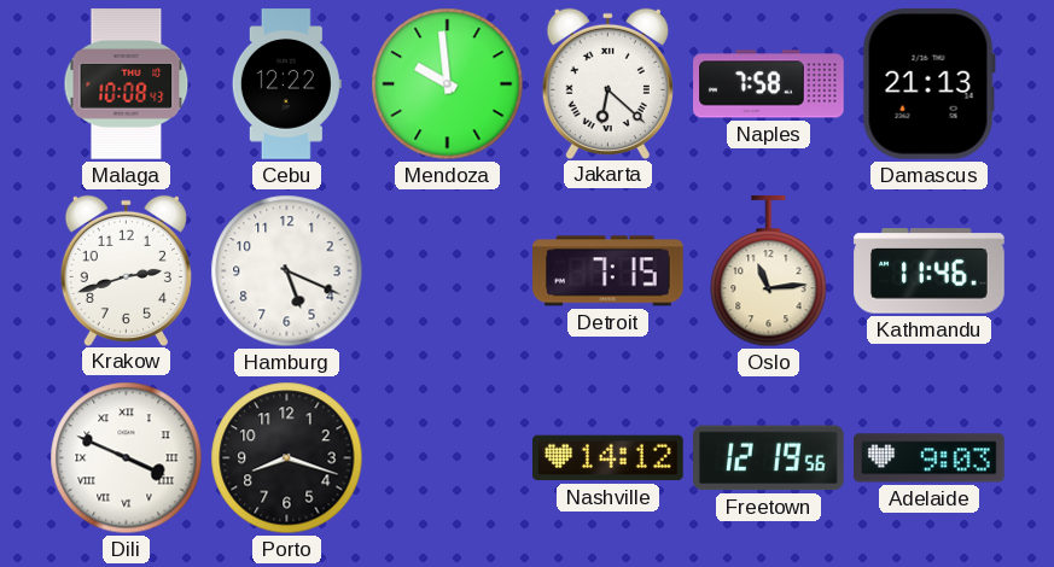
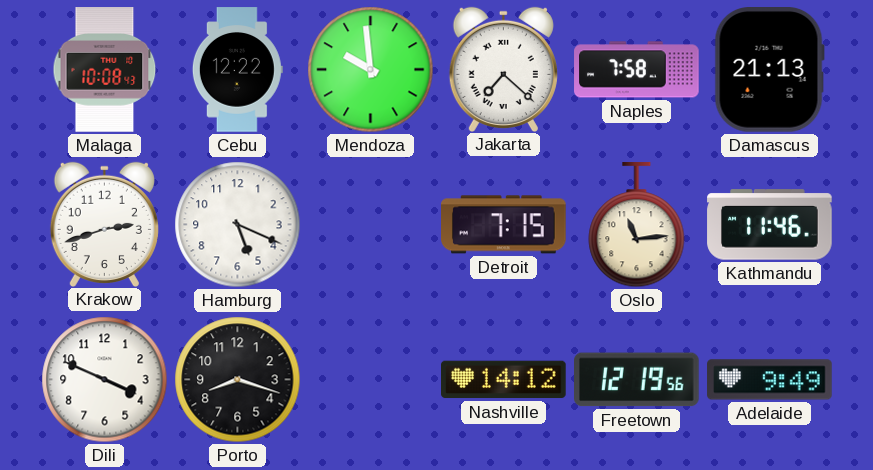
Jakarta: 6:22 -> 7:22 (503, 69)
Dili numerals: Roman -> Arabic (105, 380)
Adelaide: 9:03 -> 9:49 (770, 380)
